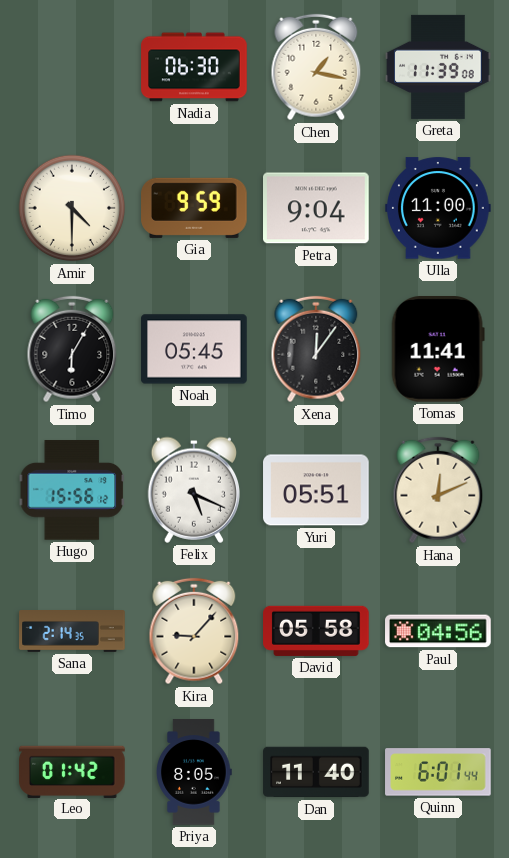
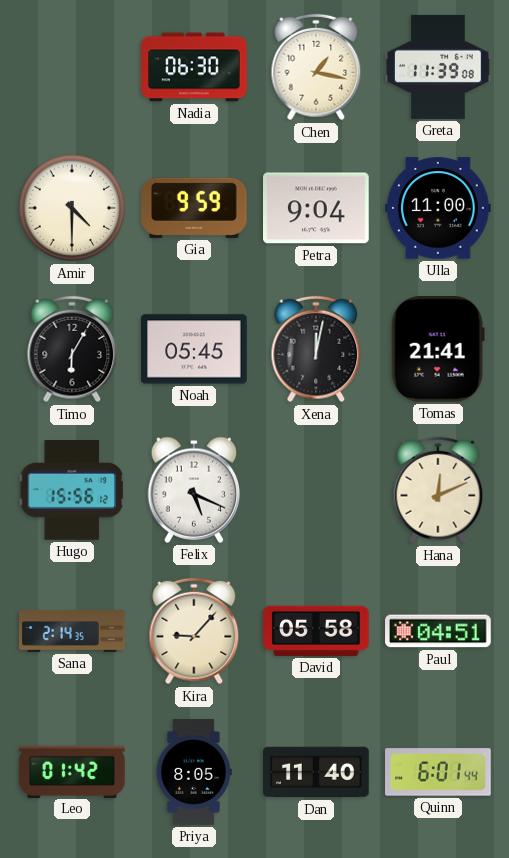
Xena: 12:06 -> 12:02 (316, 349)
Tomas: 11:41 -> 21:41 (438, 350)
Yuri: 05:51 -> none (316, 490)
Paul: 04:56 -> 04:51 (438, 631)
